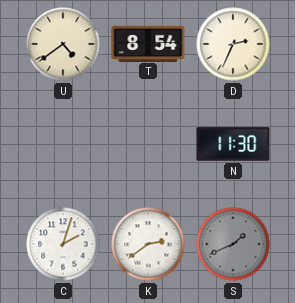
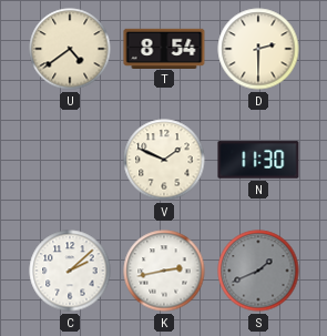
D: 2:34 -> 2:30 (258, 49)
V: none -> 1:49 (164, 160)
C: 2:03 -> 2:08 (70, 271)
K: 2:39 -> 2:43 (164, 271)
